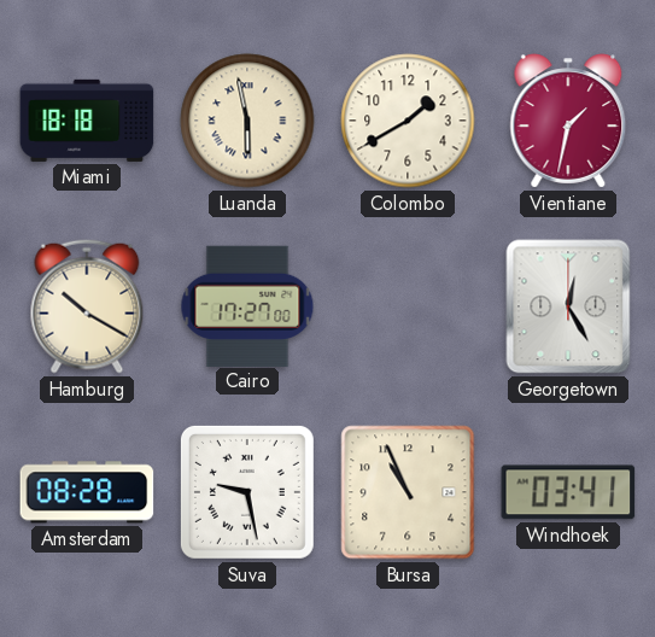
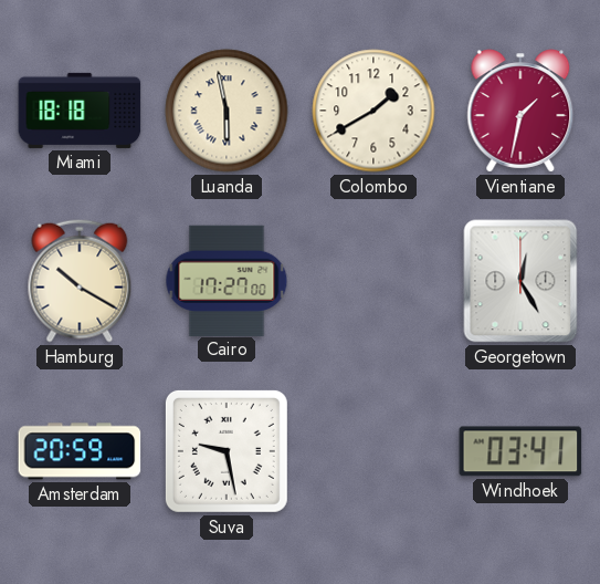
Amsterdam: 08:28 -> 20:59 (80, 451)
Bursa: 10:56 -> none (408, 492)
